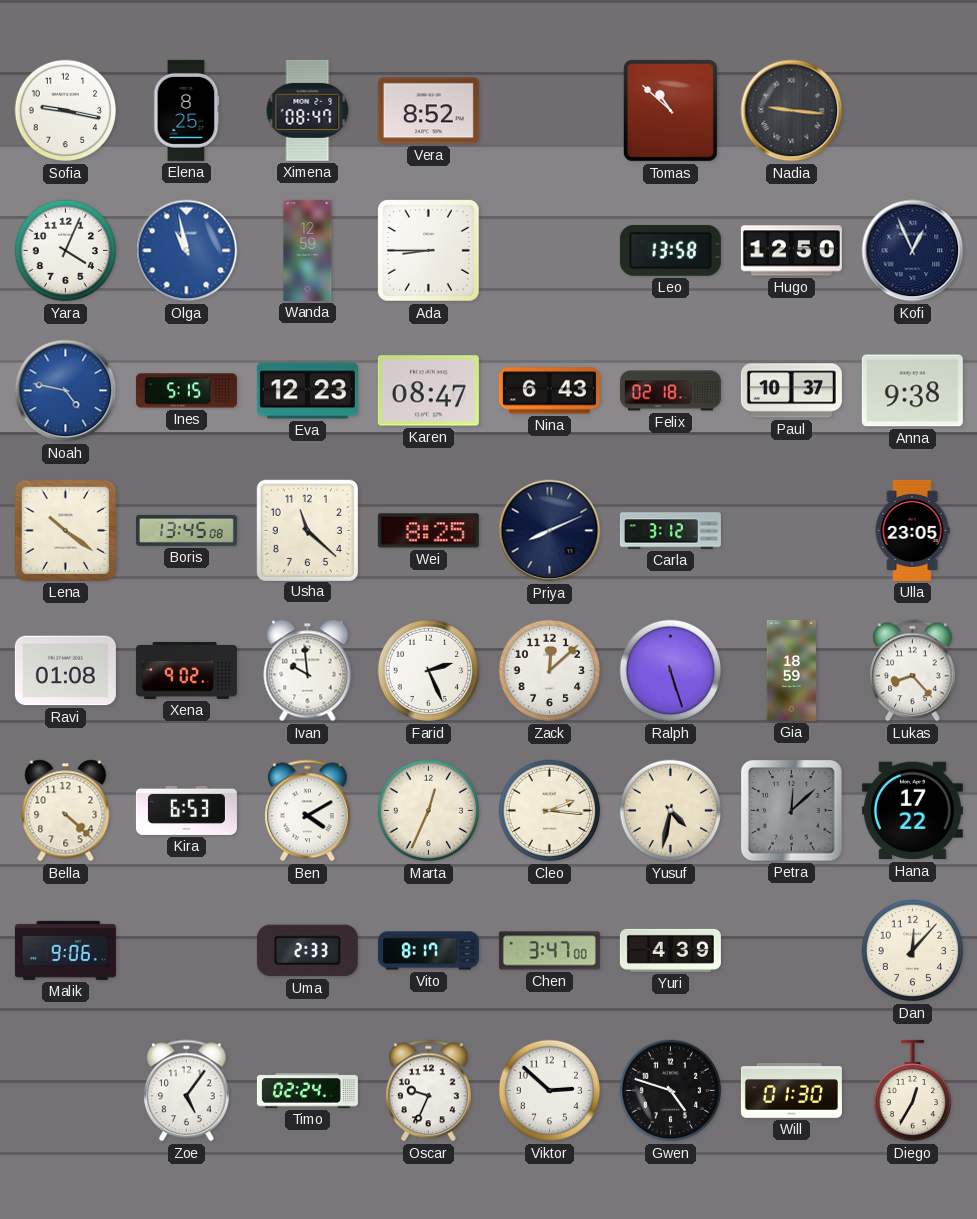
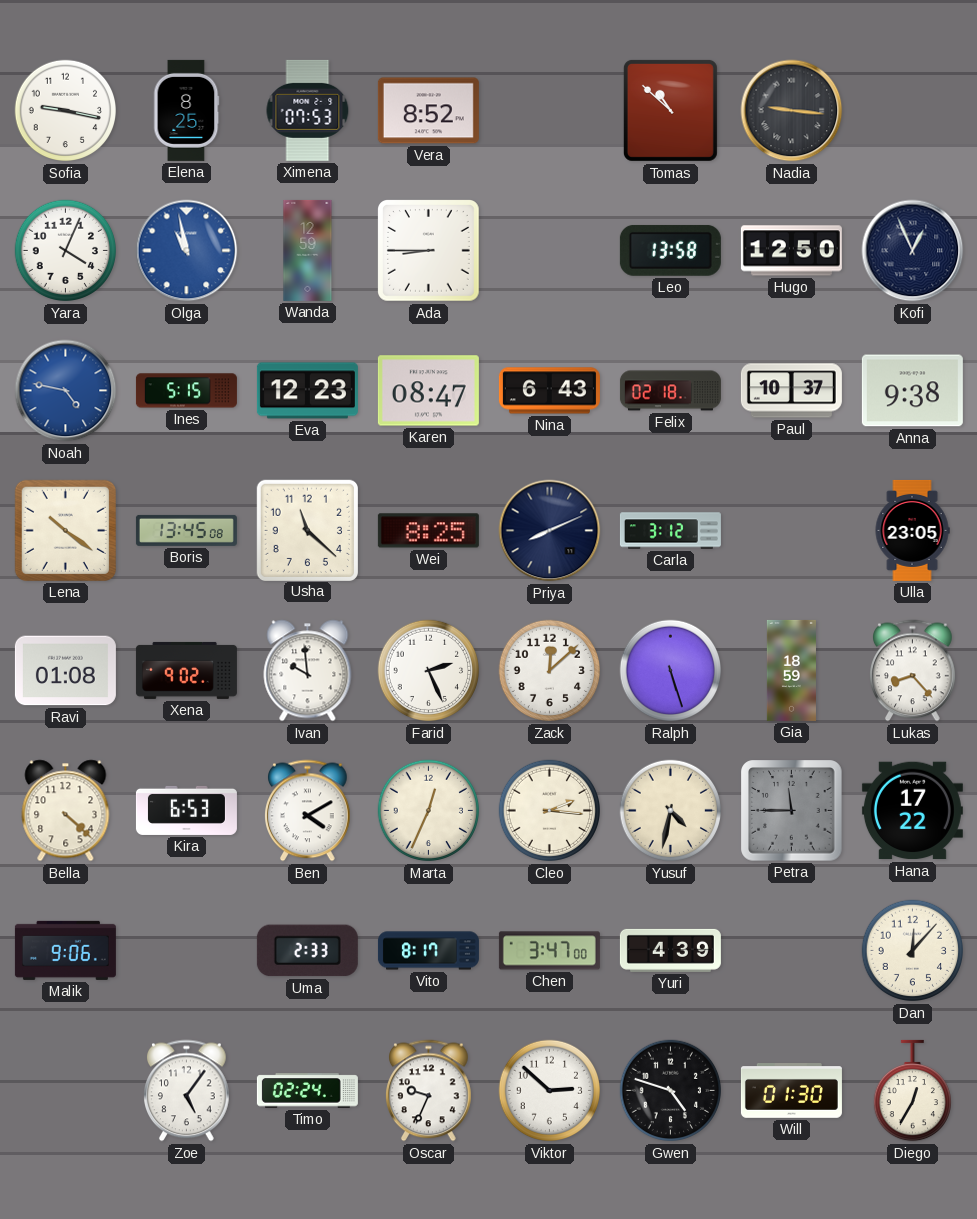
Ximena: 08:47 -> 07:53 (308, 110)
Petra: 12:08 -> 11:45 (792, 811)
